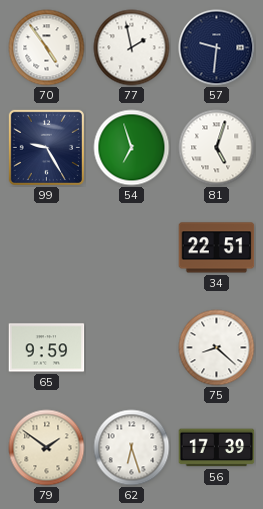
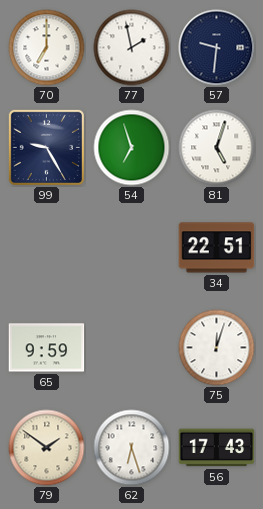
70: 4:54 -> 7:00 (47, 48)
75: 8:22 -> 12:03 (217, 348)
56: 17:39 -> 17:43 (217, 448)
